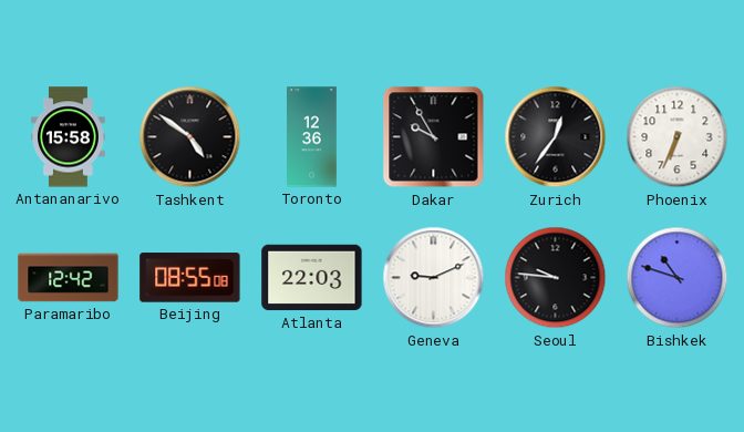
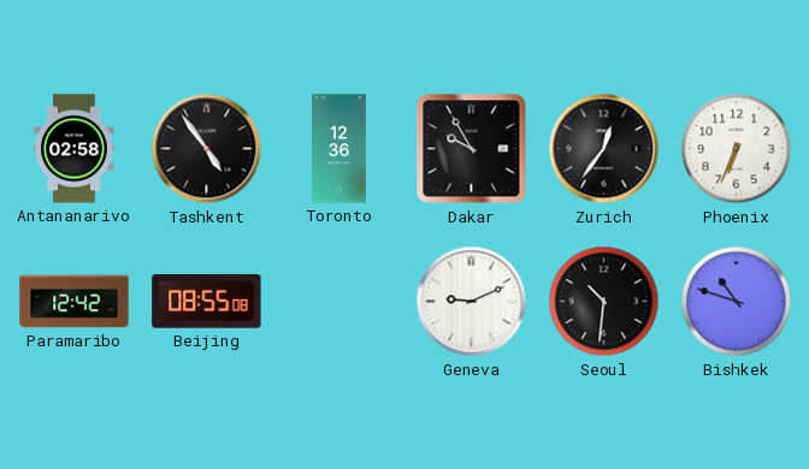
Antananarivo: 15:58 -> 02:58 (75, 149)
Tashkent: 4:51 -> 4:54 (207, 149)
Atlanta: 22:03 -> none (312, 278)
Seoul: 9:46 -> 10:31 (604, 302)
